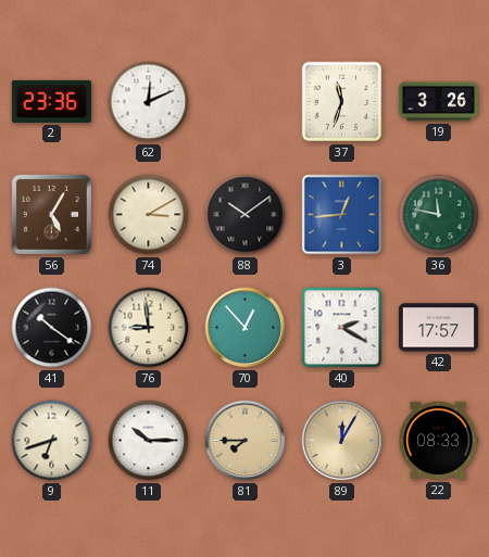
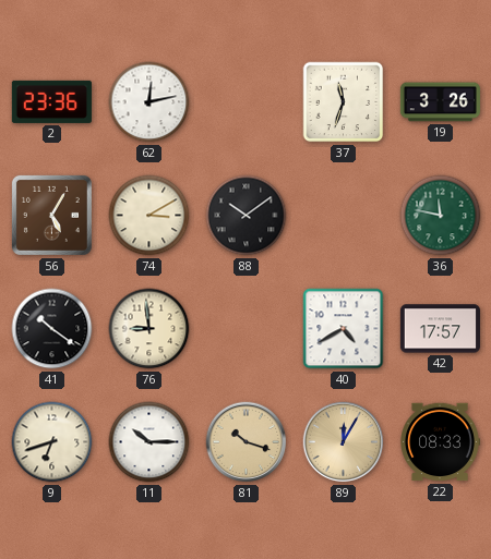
62: 12:11 -> 12:13 (149, 102)
3: 12:44 -> none (342, 215)
70: 12:53 -> none (246, 328)
40: 2:20 -> 4:40 (344, 329)
81: 7:45 -> 10:18 (247, 442)
